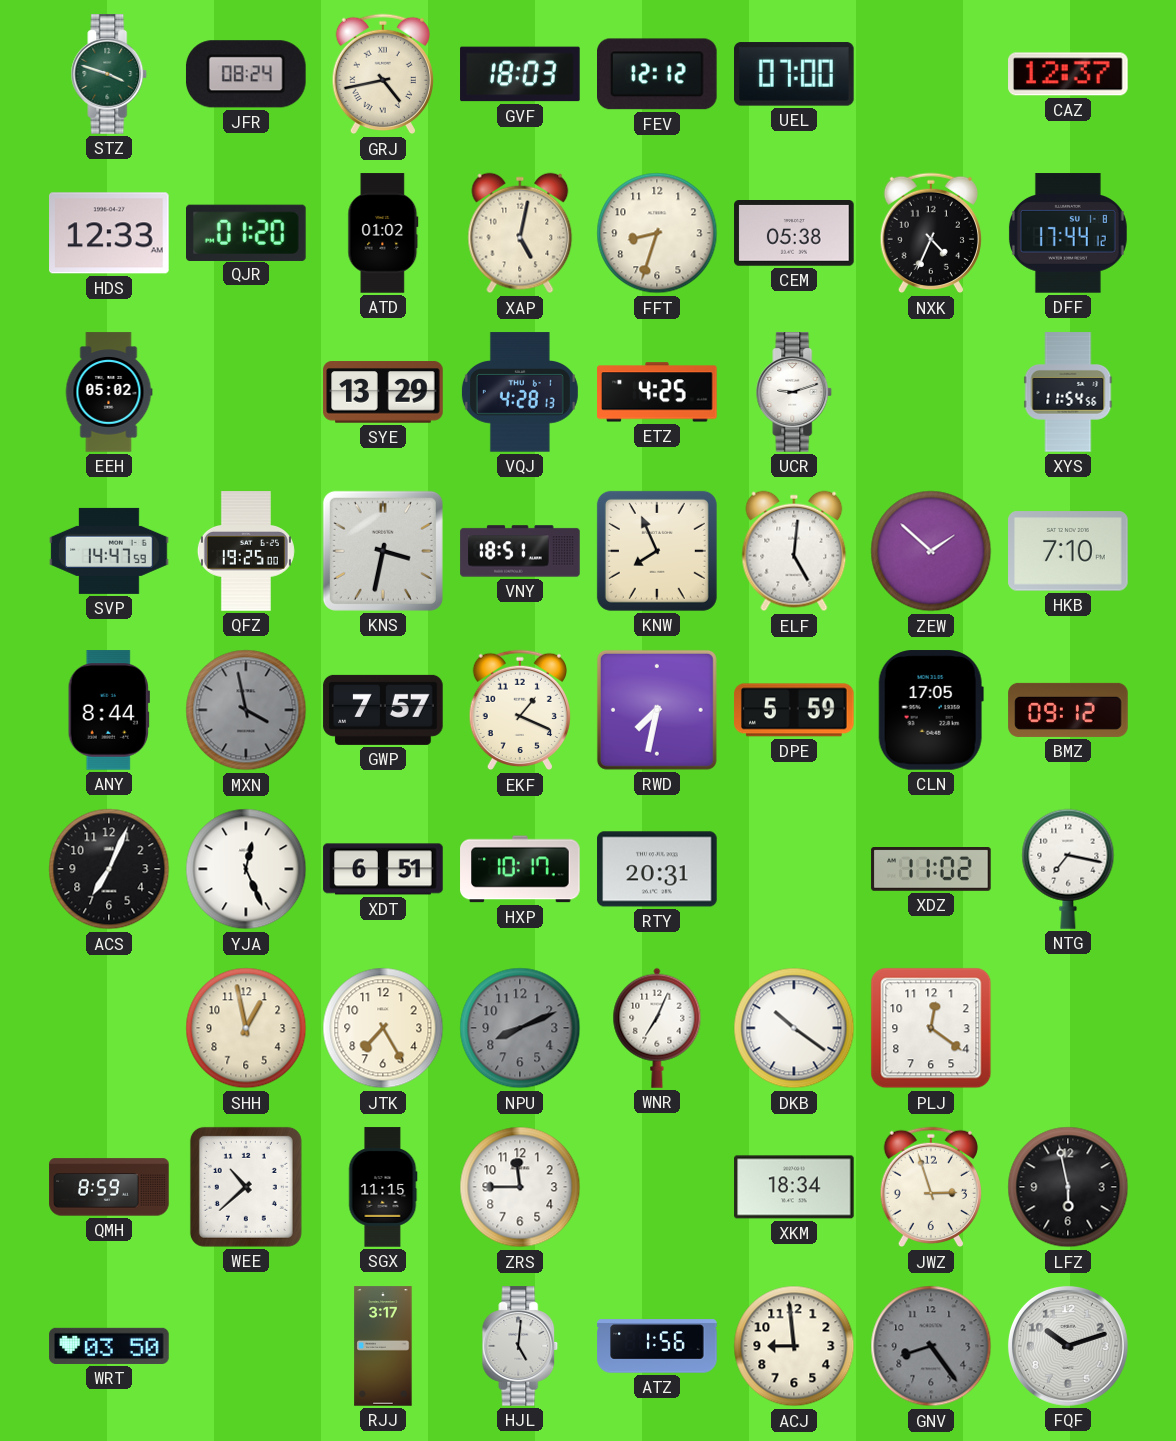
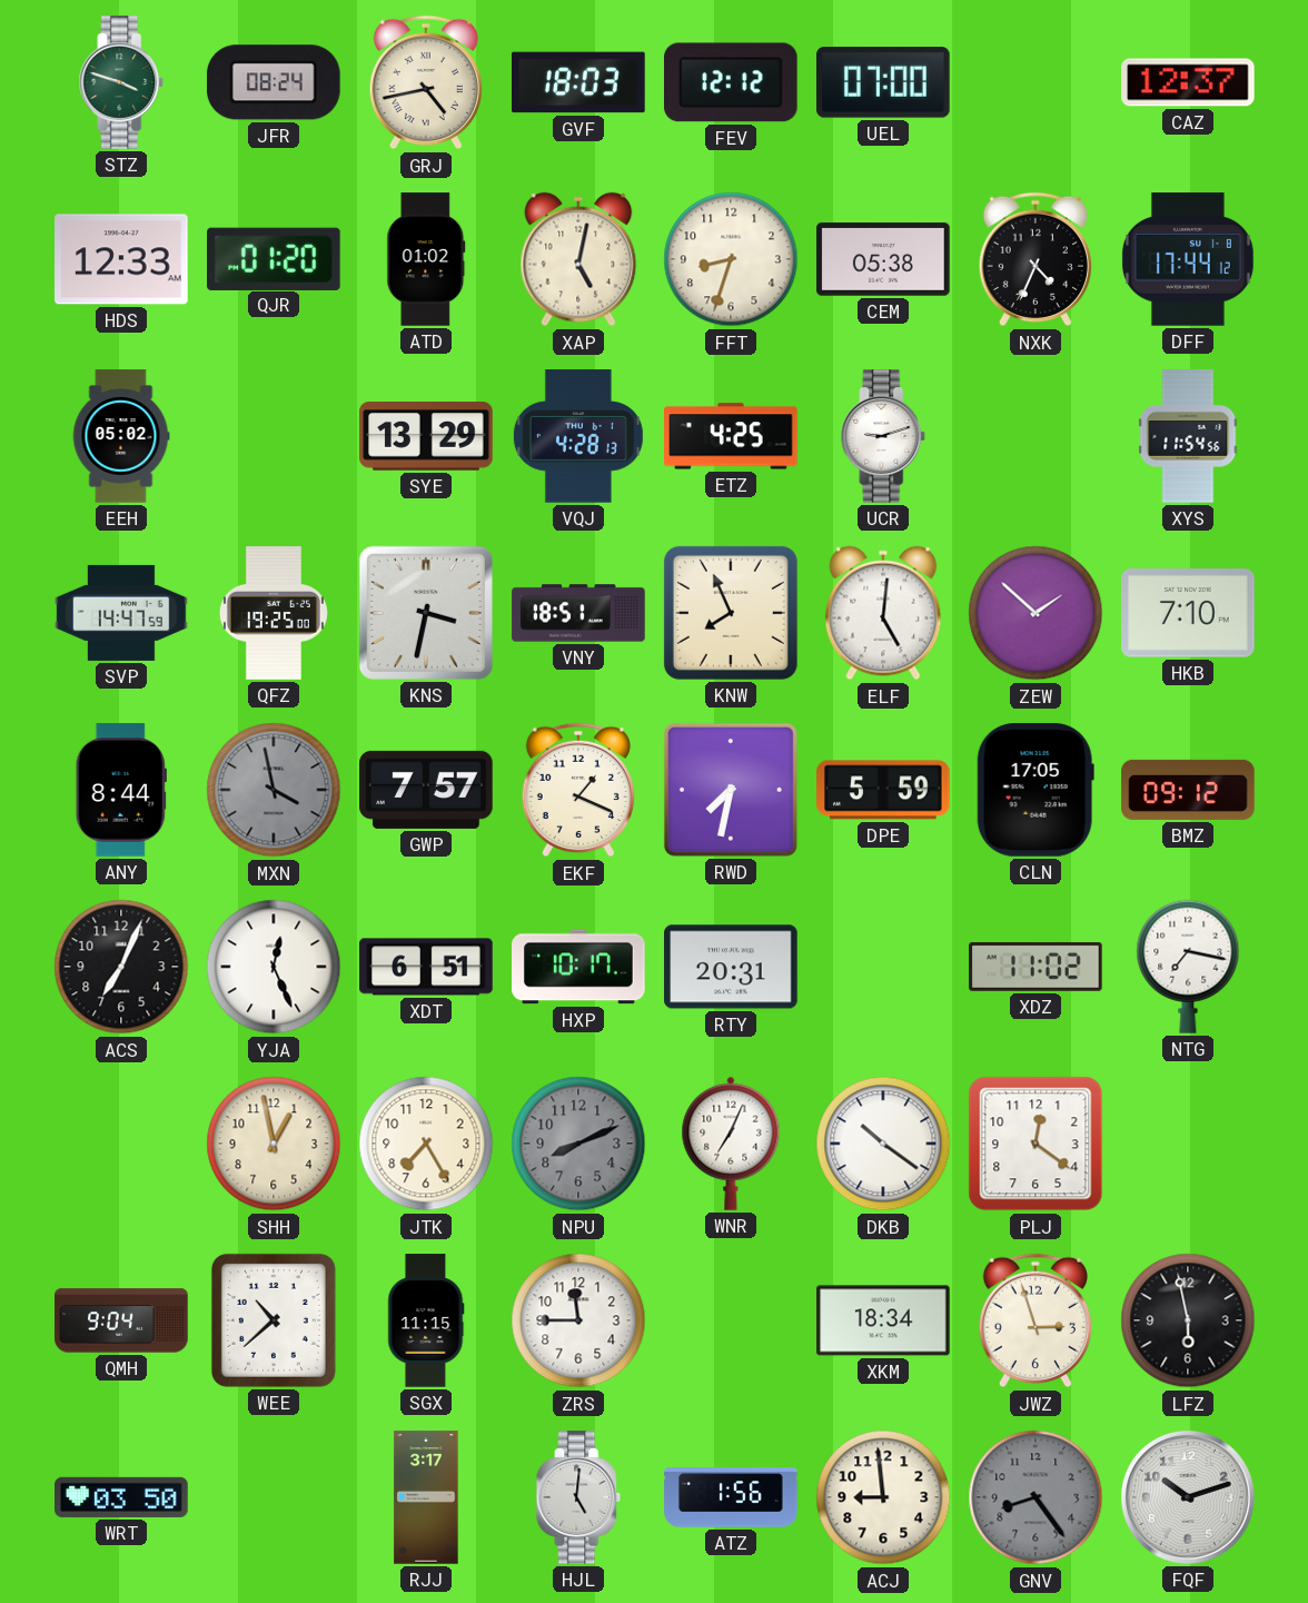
QMH: 8:59 -> 9:04 (121, 1320)
